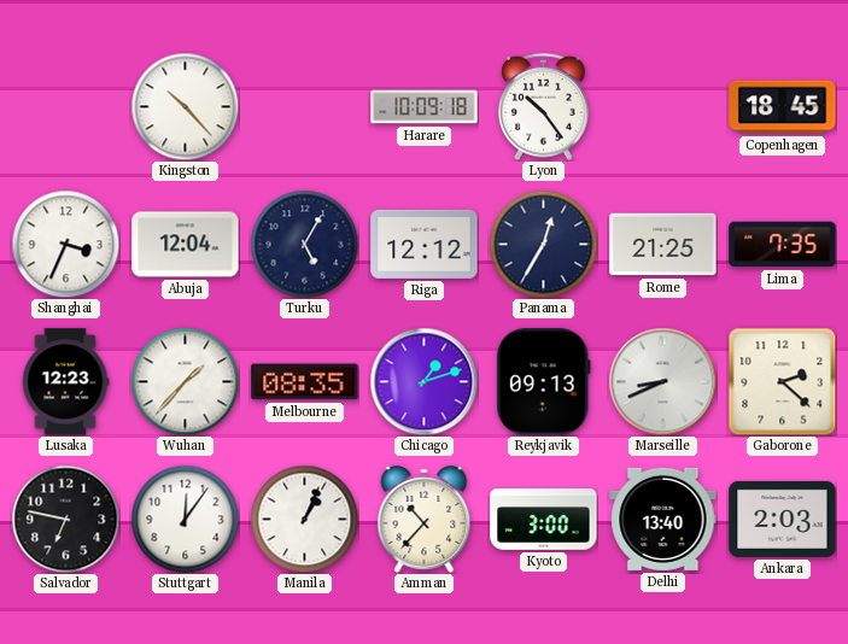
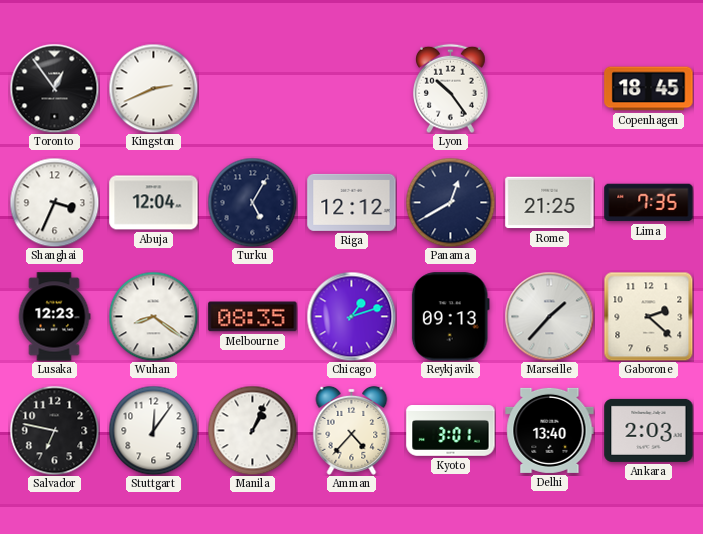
Toronto: none -> 12:54 (54, 88)
Kingston: 10:23 -> 2:41 (153, 88)
Harare: 10:09 -> none (425, 107)
Panama: 12:35 -> 12:40 (450, 202)
Wuhan: 1:37 -> 8:21 (153, 316)
Marseille: 8:41 -> 1:37 (549, 316)
Amman: 10:37 -> 4:37 (352, 430)
Kyoto: 3:00 -> 3:01 (451, 431)
